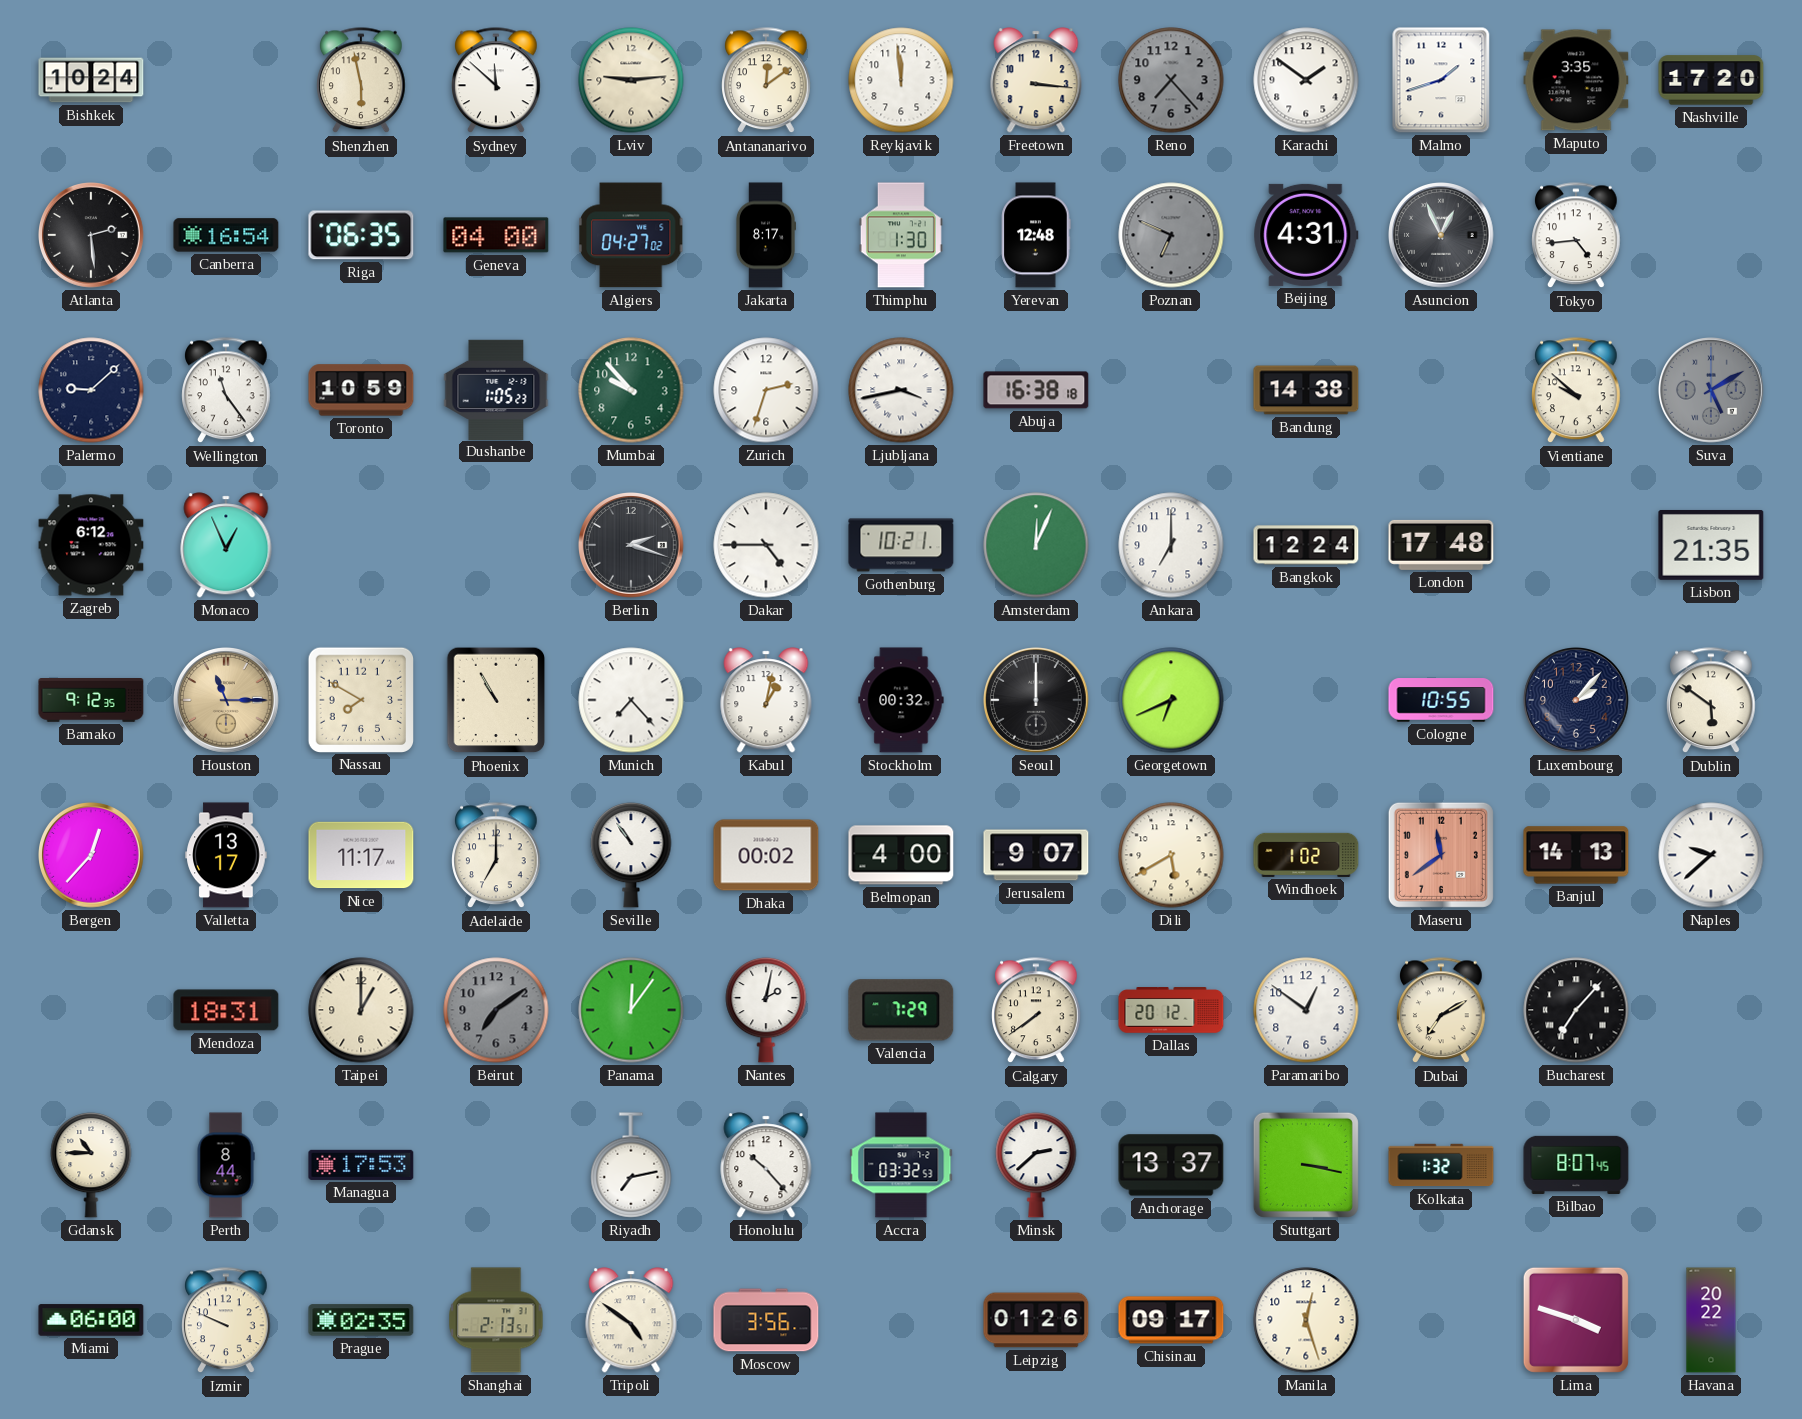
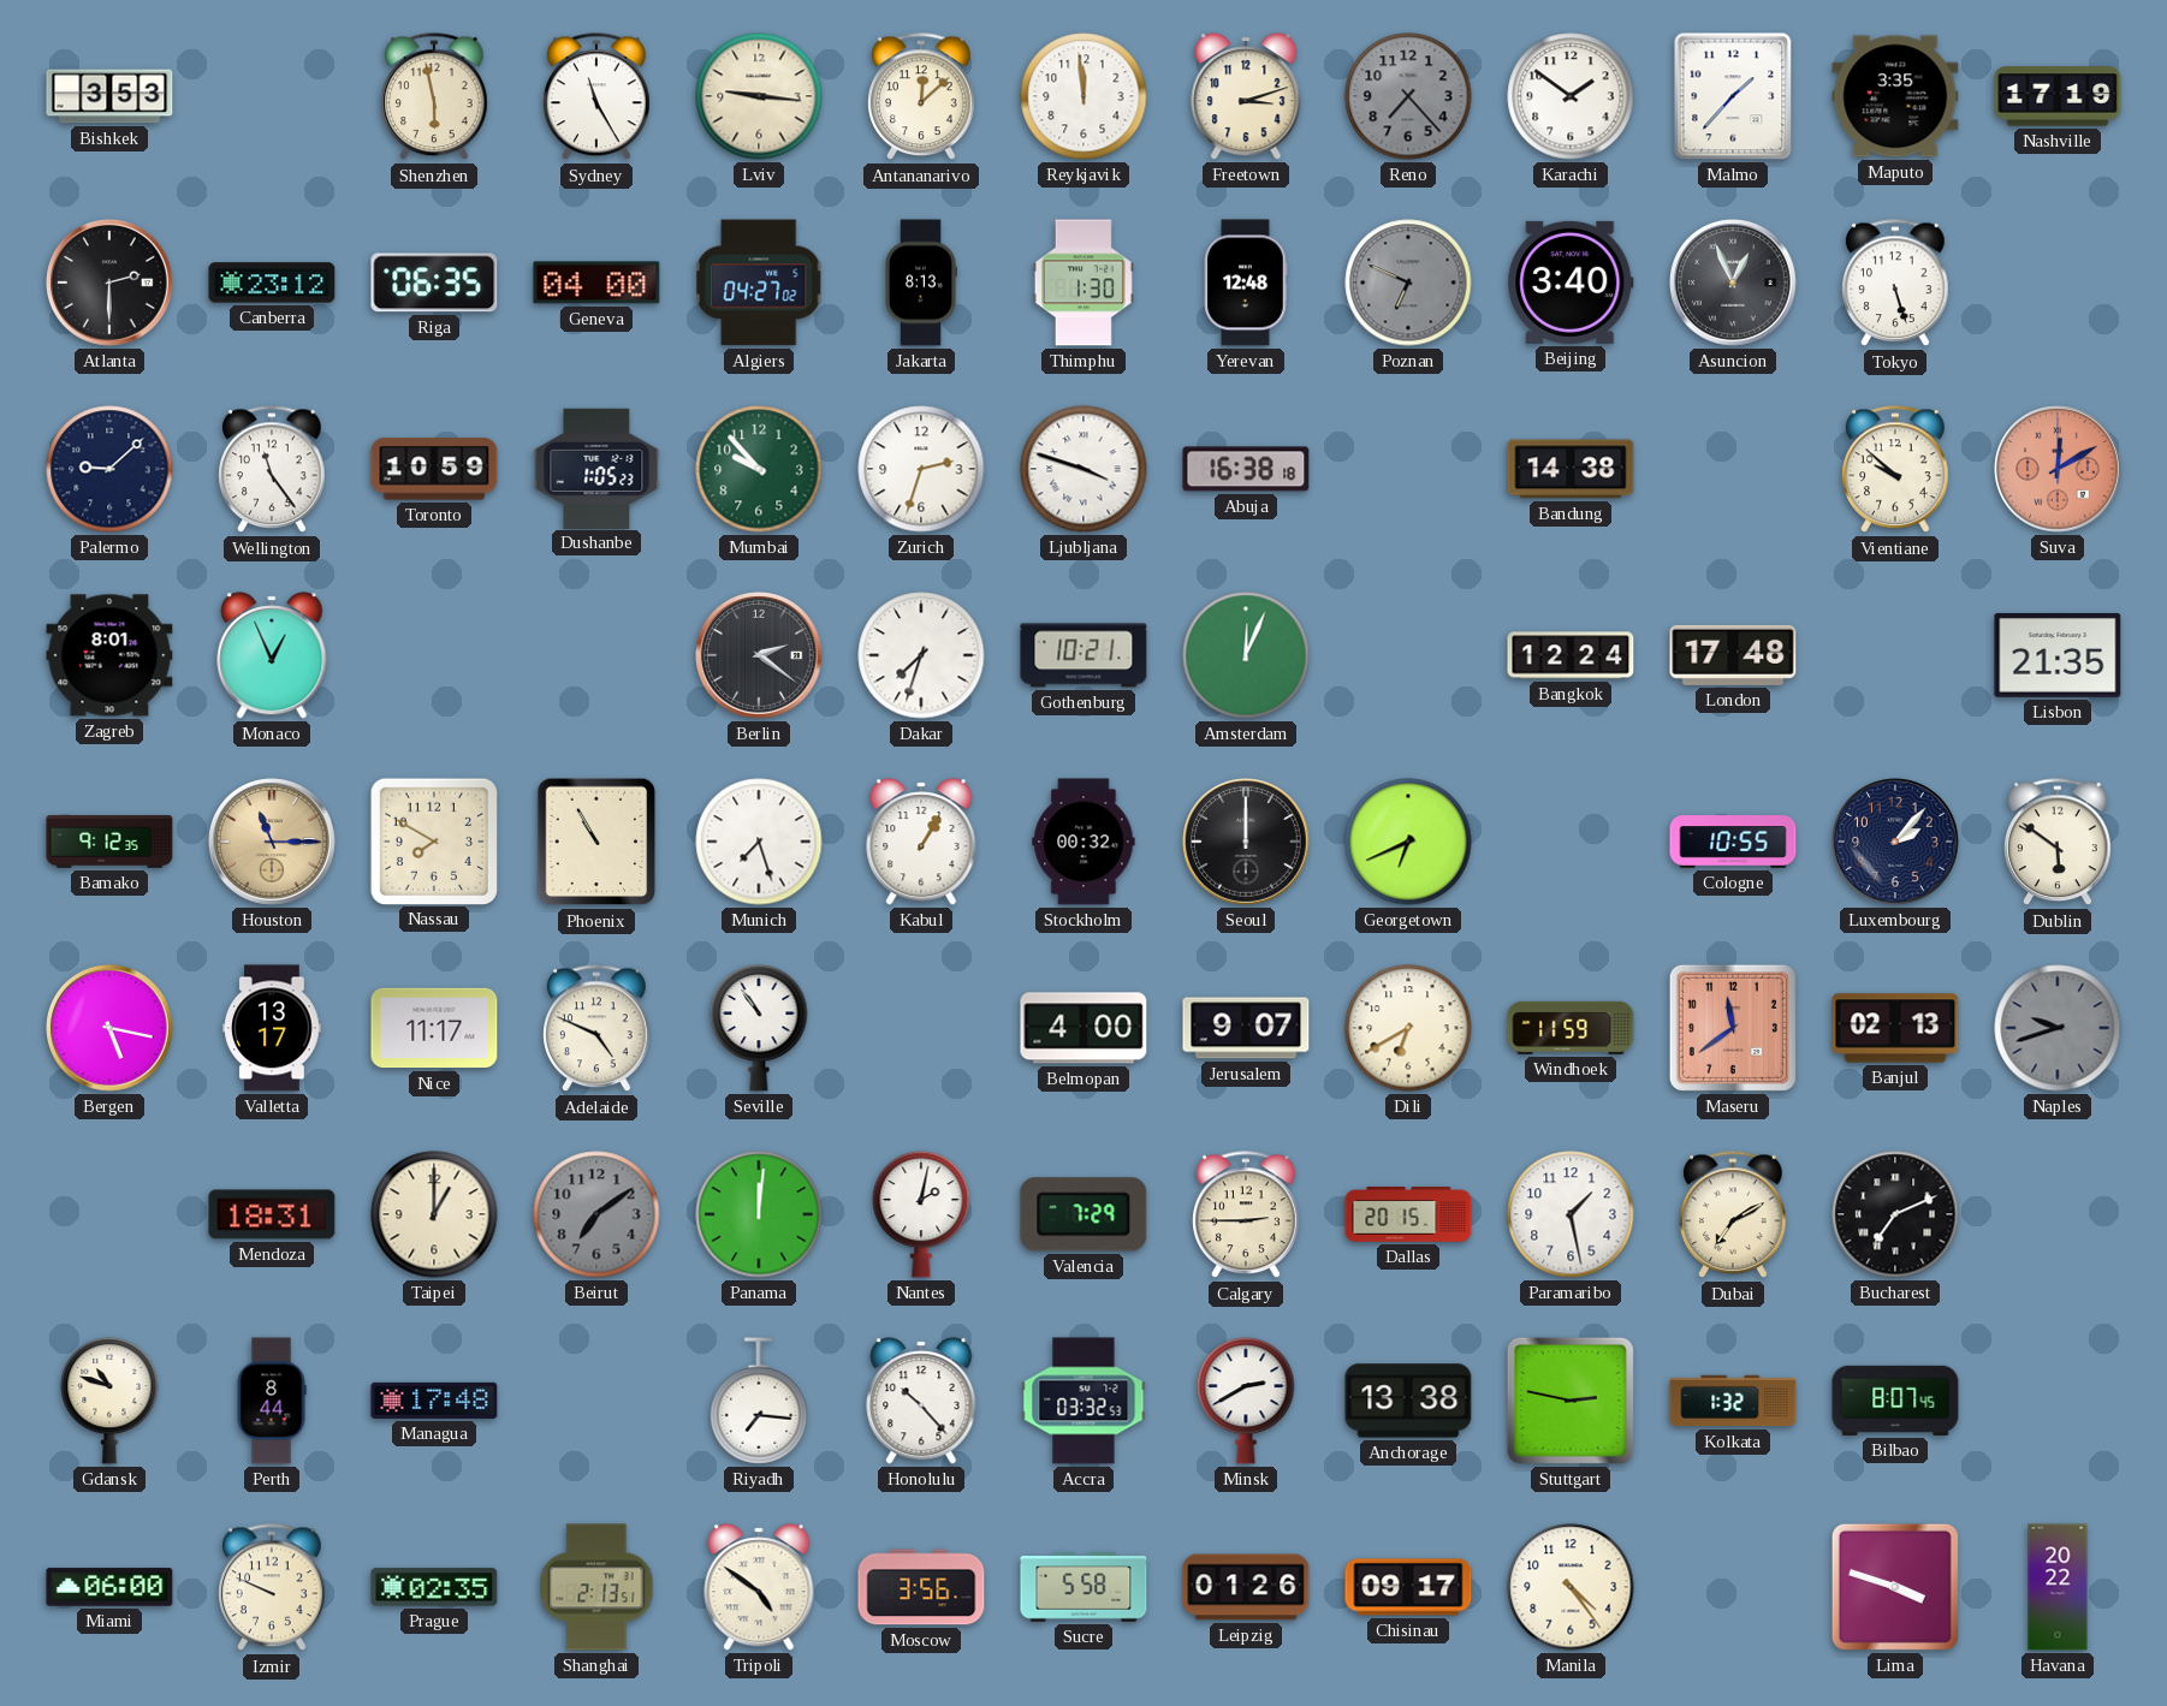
Bishkek: 10:24 -> 3:53 (109, 96)
Sydney: 11:52 -> 11:25 (596, 97)
Lviv: 9:14 -> 9:16 (759, 96)
Antananarivo: 12:09 -> 12:08 (921, 97)
Freetown: 3:16 -> 3:12 (1246, 96)
Malmo: 1:42 -> 1:37 (1733, 96)
Nashville: 17:20 -> 17:19 (2058, 96)
Atlanta: 2:29 -> 2:30 (111, 283)
Canberra: 16:54 -> 23:12 (272, 283)
Jakarta: 8:17 -> 8:13 (920, 283)
Beijing: 4:31 -> 3:40 (1571, 283)
Tokyo: 4:44 -> 5:27 (1895, 284)
Ljubljana: 3:43 -> 3:48 (1083, 469)
Suva: 5:10 -> 12:10 (2059, 469)
Suva dial: grey -> salmon (2059, 469)
Zagreb: 6:12 -> 8:01 (109, 655)
Berlin: 2:18 -> 2:21 (760, 655)
Dakar: 4:45 -> 7:33 (921, 655)
Ankara: 7:00 -> none (1171, 545)
Munich: 7:23 -> 7:27 (759, 842)
Kabul: 1:02 -> 1:05 (921, 842)
Bergen: 12:37 -> 5:17 (111, 1028)
Adelaide: 7:00 -> 4:49 (596, 1029)
Dhaka: 00:02 -> none (766, 855)
Dili: 5:40 -> 6:40 (1408, 1028)
Windhoek: 1:02 -> 11:59 (1571, 1028)
Banjul: 14:13 -> 02:13 (1895, 1028)
Naples: 9:38 -> 9:42 (2058, 1028)
Naples dial: white -> grey (2058, 1028)
Panama: 12:06 -> 12:01 (759, 1214)
Calgary: 7:39 -> 2:45 (1246, 1215)
Dallas: 20:12 -> 20:15 (1408, 1214)
Paramaribo: 12:51 -> 1:28 (1571, 1214)
Bucharest: 7:07 -> 7:11 (1895, 1214)
Gdansk: 10:45 -> 10:48 (109, 1401)
Managua: 17:53 -> 17:48 (434, 1401)
Riyadh: 7:13 -> 7:16 (759, 1401)
Minsk: 2:38 -> 2:40 (1246, 1401)
Anchorage: 13:37 -> 13:38 (1408, 1401)
Stuttgart: 3:17 -> 2:47 (1571, 1401)
Sucre: none -> 5:58 (1083, 1587)
Manila: 12:27 -> 4:24 (1571, 1587)
